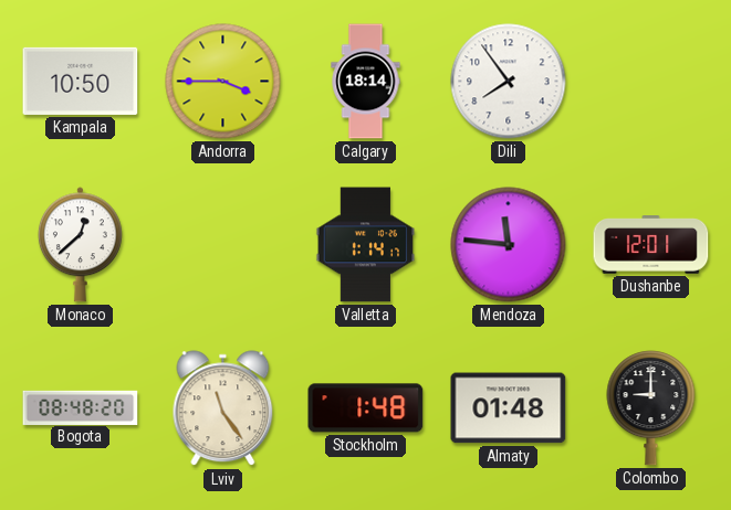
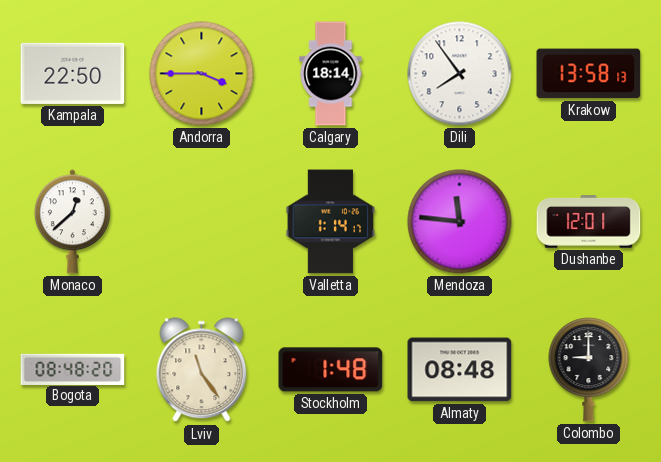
Kampala: 10:50 -> 22:50 (73, 73)
Krakow: none -> 13:58 (589, 74)
Almaty: 01:48 -> 08:48 (460, 370)
